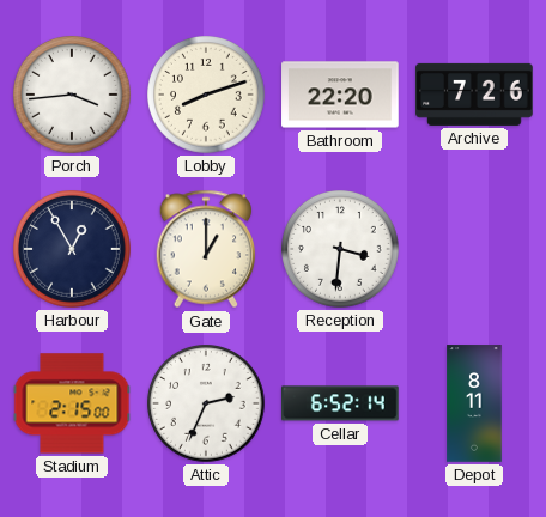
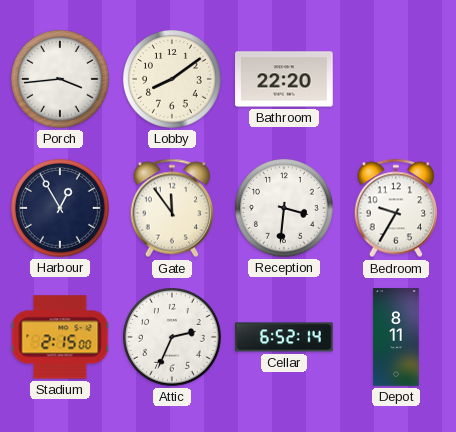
Lobby: 8:12 -> 8:09 (173, 80)
Archive: 7:26 -> none (474, 95)
Gate: 1:00 -> 11:54 (172, 208)
Bedroom: none -> 9:35 (396, 208)
